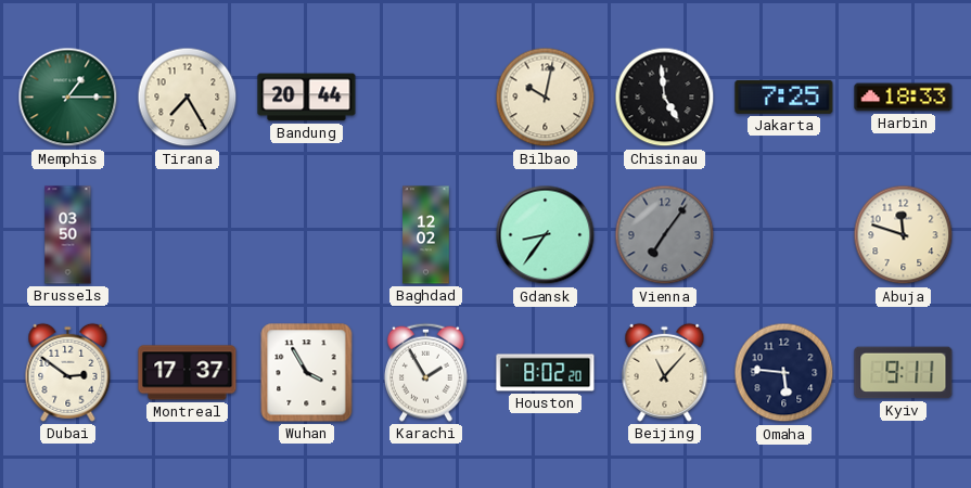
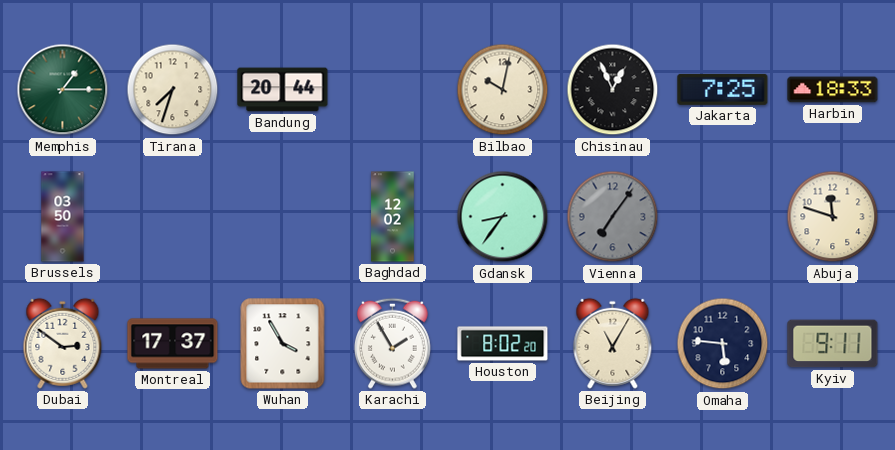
Tirana: 7:25 -> 7:33 (173, 90)
Chisinau: 4:59 -> 12:56 (613, 90)
Beijing: 11:07 -> 11:05 (613, 343)
